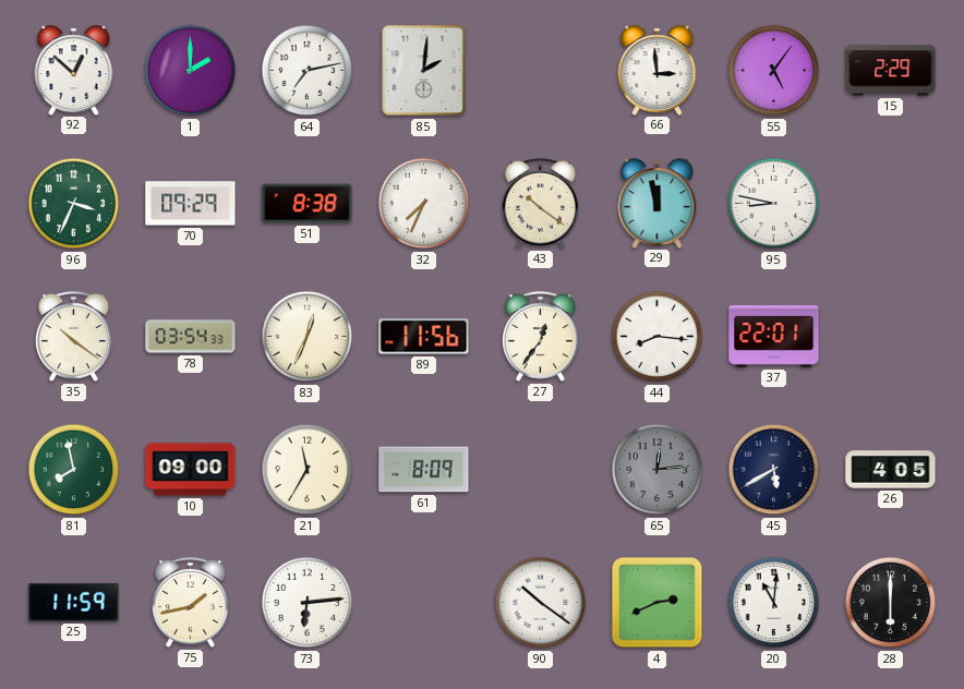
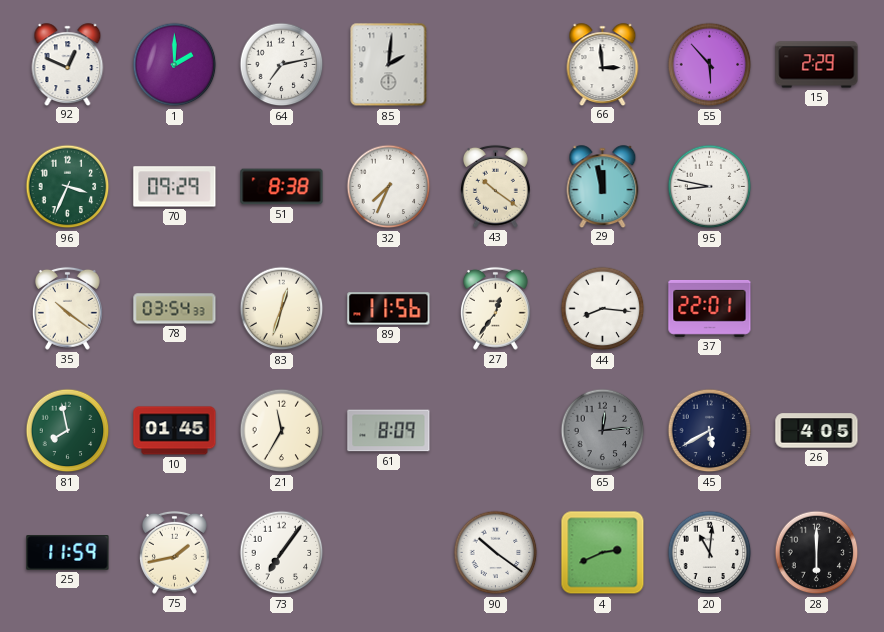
92: 12:52 -> 12:49 (68, 64)
55: 5:06 -> 5:53 (710, 65)
83: 12:34 -> 12:33 (282, 309)
10: 09:00 -> 01:45 (175, 431)
73: 6:14 -> 7:06 (282, 553)
